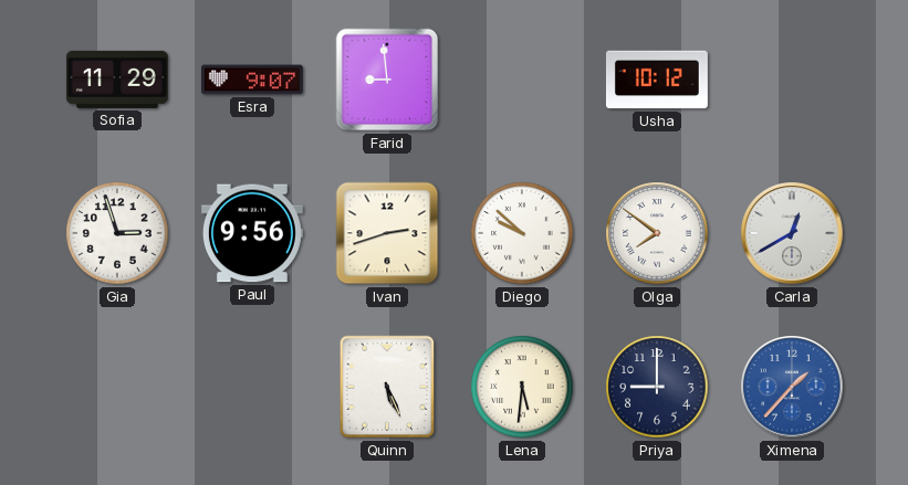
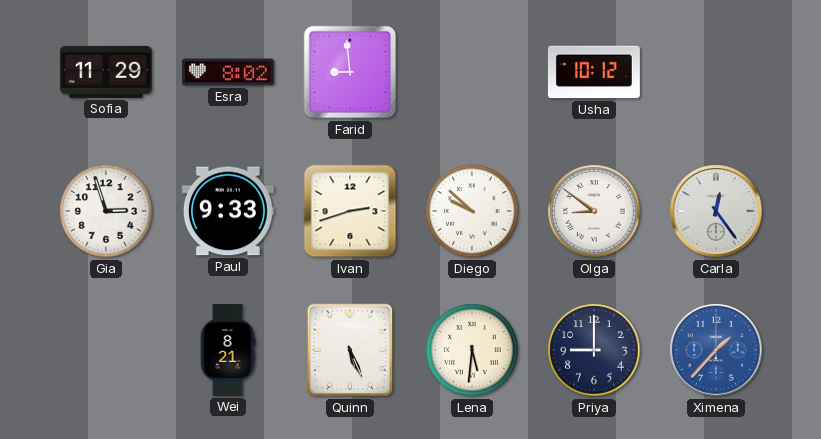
Esra: 9:07 -> 8:02 (228, 72)
Paul: 9:56 -> 9:33 (228, 211)
Olga: 7:51 -> 8:51 (594, 211)
Carla: 12:40 -> 12:24 (716, 211)
Wei: none -> 8:21 (228, 350)
